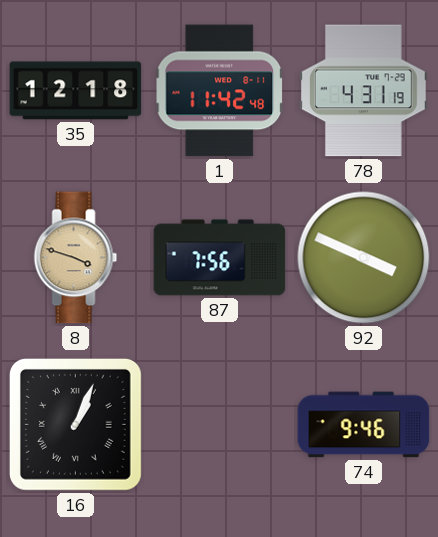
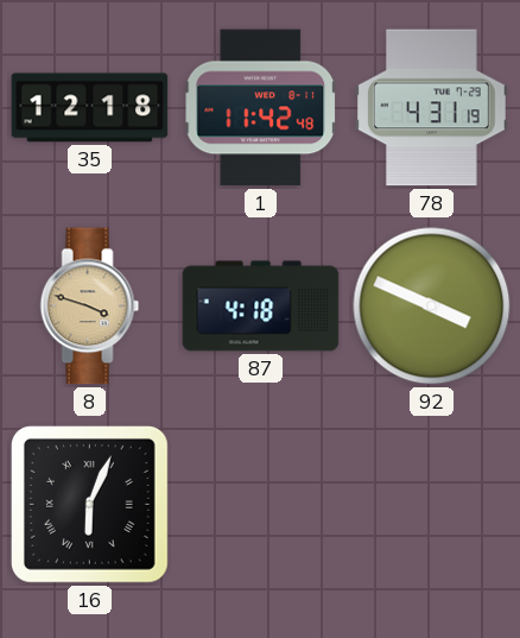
87: 7:56 -> 4:18 (261, 307)
16: 1:04 -> 6:04 (89, 504)
74: 9:46 -> none (364, 425)
